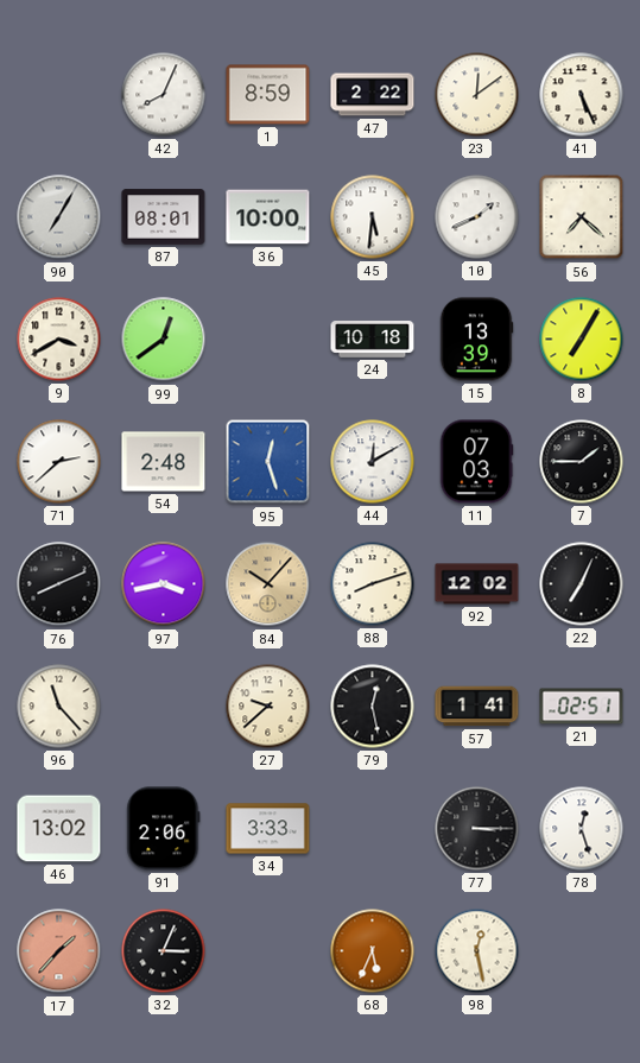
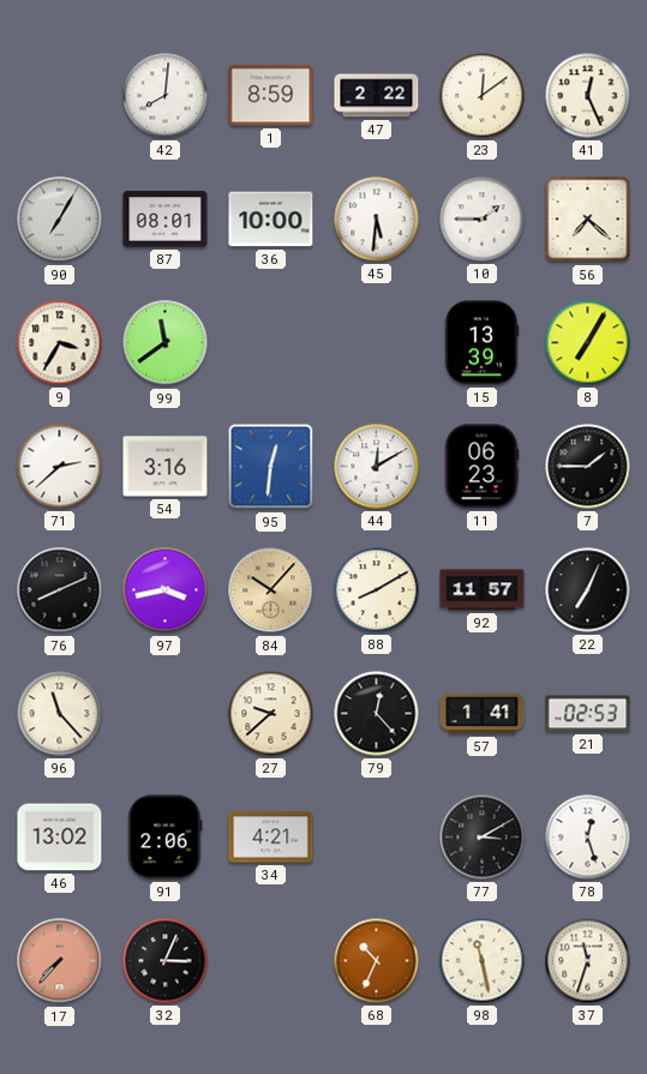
42: 8:04 -> 8:01 (166, 96)
41: 5:26 -> 12:26 (588, 96)
10: 1:41 -> 1:45 (483, 220)
9: 3:40 -> 3:35 (60, 343)
99: 12:39 -> 11:39 (166, 343)
24: 10:18 -> none (373, 340)
54: 2:48 -> 3:16 (166, 467)
95: 12:27 -> 12:31 (271, 467)
11: 07:03 -> 06:23 (481, 467)
88: 8:12 -> 8:10 (377, 590)
92: 12:02 -> 11:57 (483, 590)
79: 12:28 -> 12:23 (377, 714)
21: 02:51 -> 02:53 (588, 714)
34: 3:33 -> 4:21 (271, 838)
77: 3:15 -> 3:10 (483, 838)
17: 1:37 -> 7:37 (60, 961)
68: 5:34 -> 10:34 (377, 961)
98: 12:28 -> 11:28 (483, 961)
37: none -> 11:33 (588, 961)
